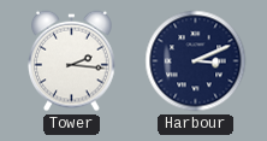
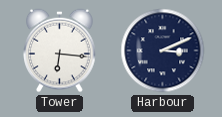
Tower: 2:16 -> 6:16 (60, 51)
